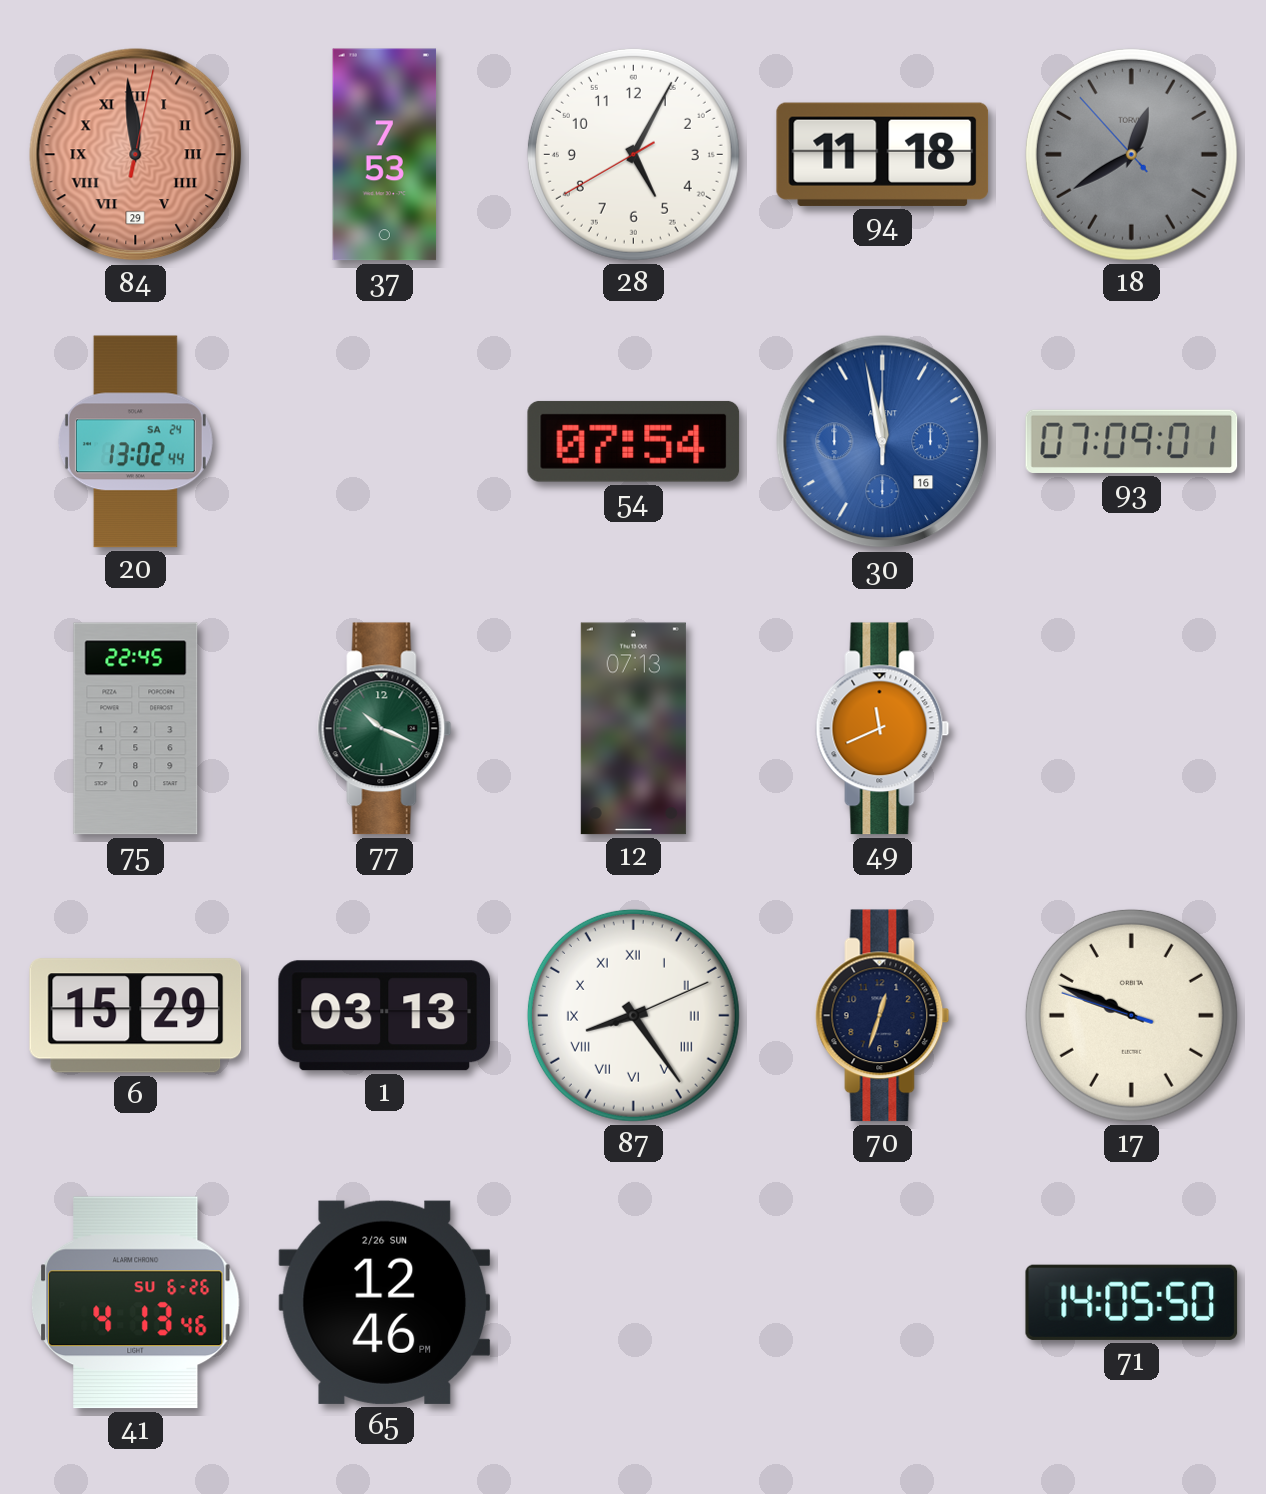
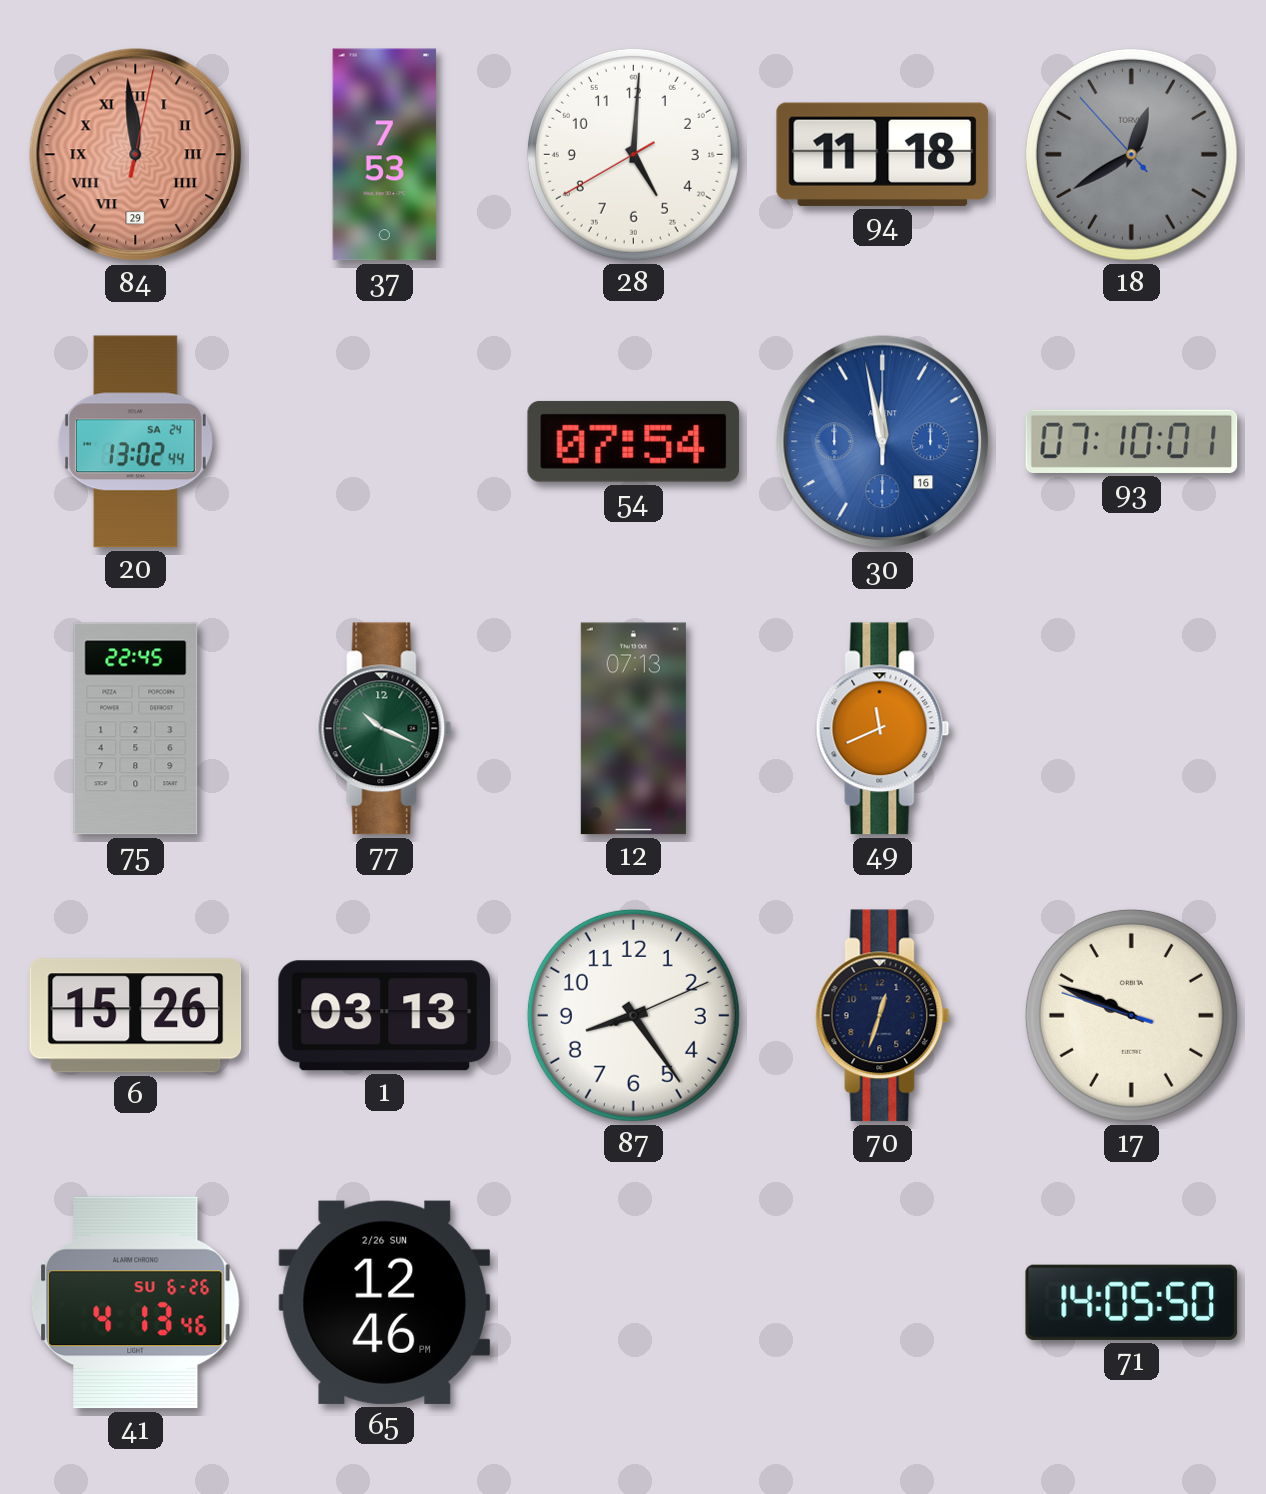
28: 5:04 -> 5:00 (633, 154)
93: 07:09 -> 07:10 (1132, 441)
6: 15:29 -> 15:26 (136, 1016)
87 numerals: Roman -> Arabic (633, 1015)
